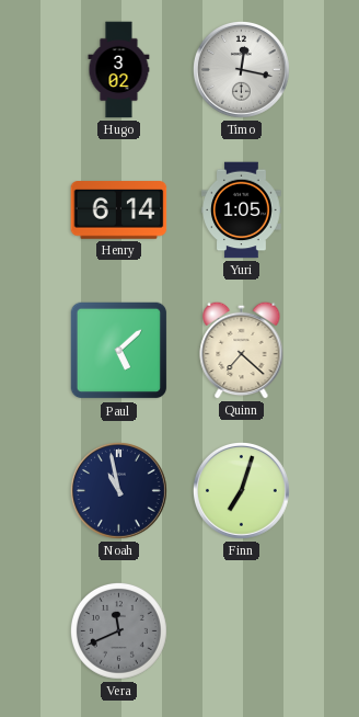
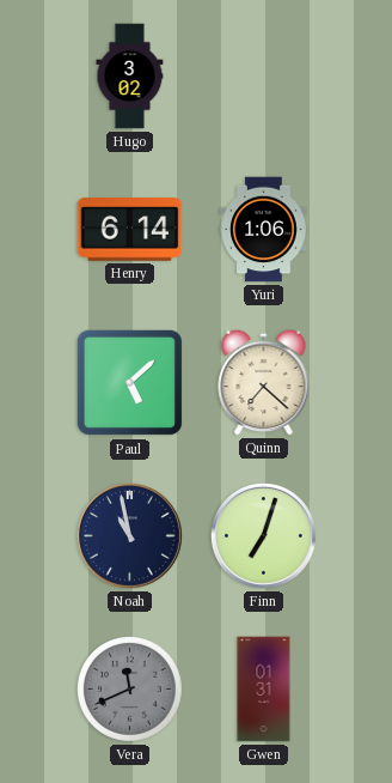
Timo: 12:17 -> none (242, 70)
Yuri: 1:05 -> 1:06 (264, 230)
Gwen: none -> 01:31 (264, 690)
